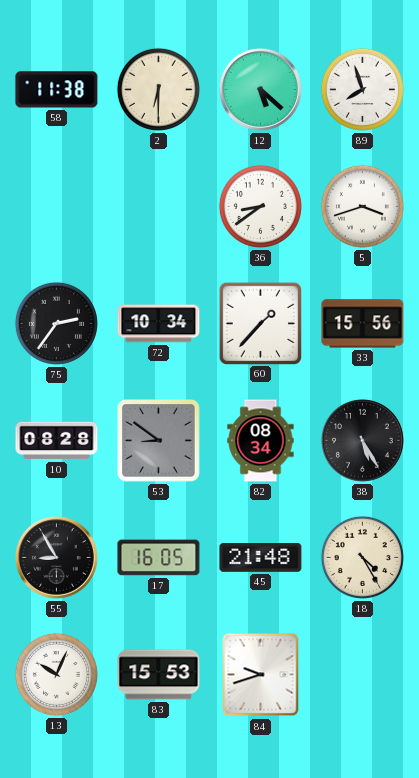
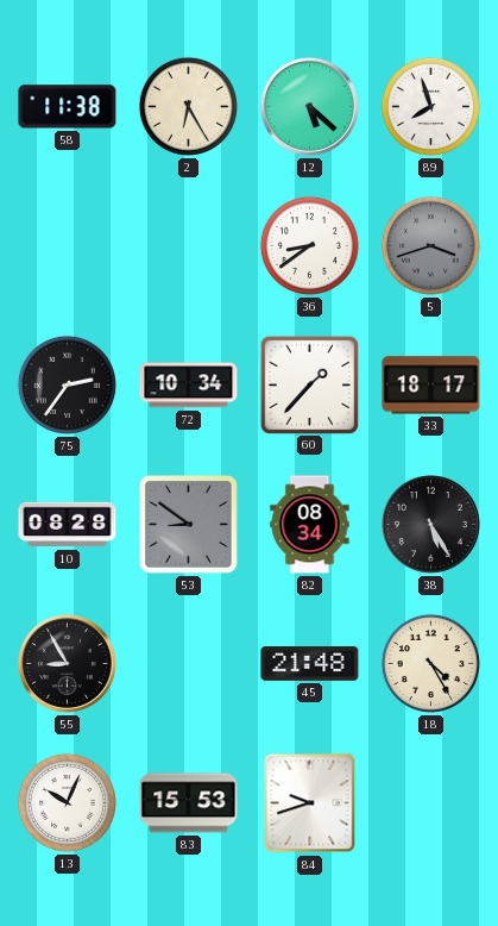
2: 6:30 -> 6:25 (188, 106)
5 dial: white -> grey (430, 245)
33: 15:56 -> 18:17 (431, 386)
17: 16:05 -> none (159, 558)
